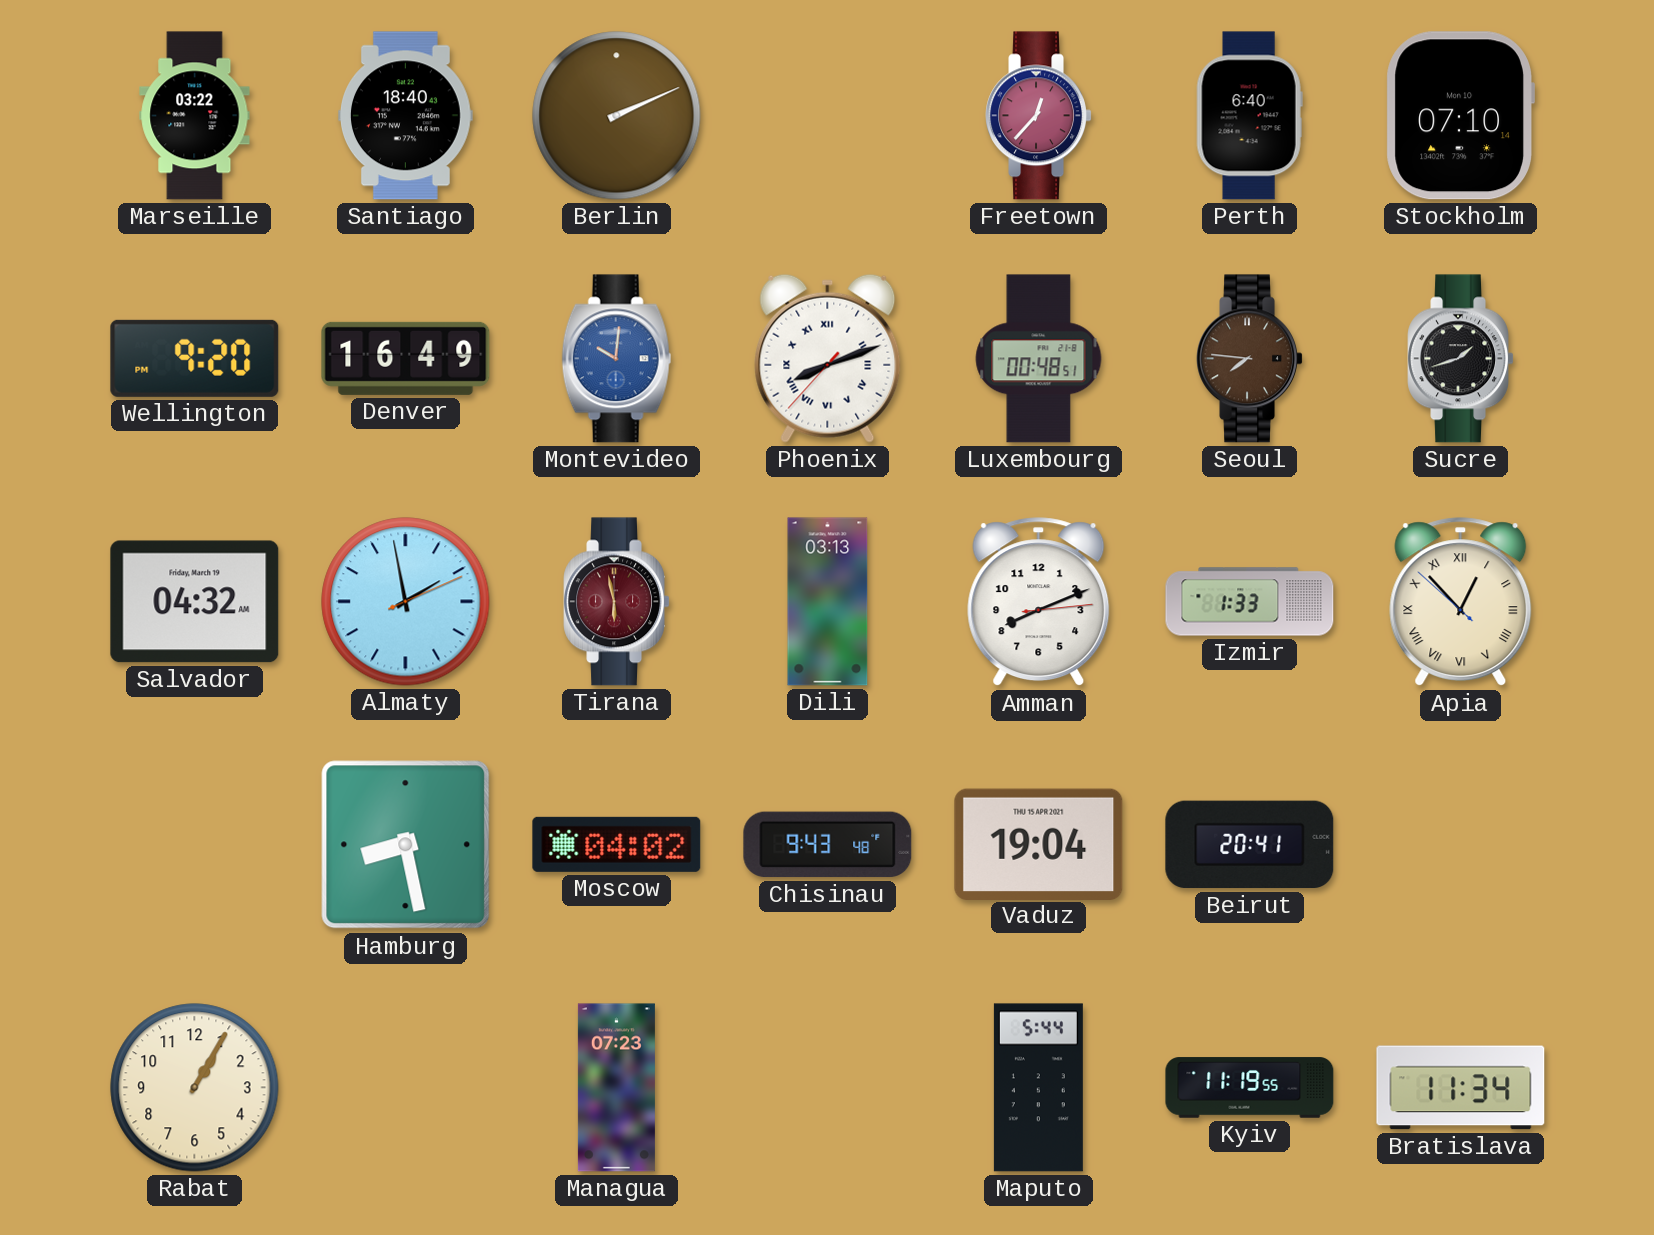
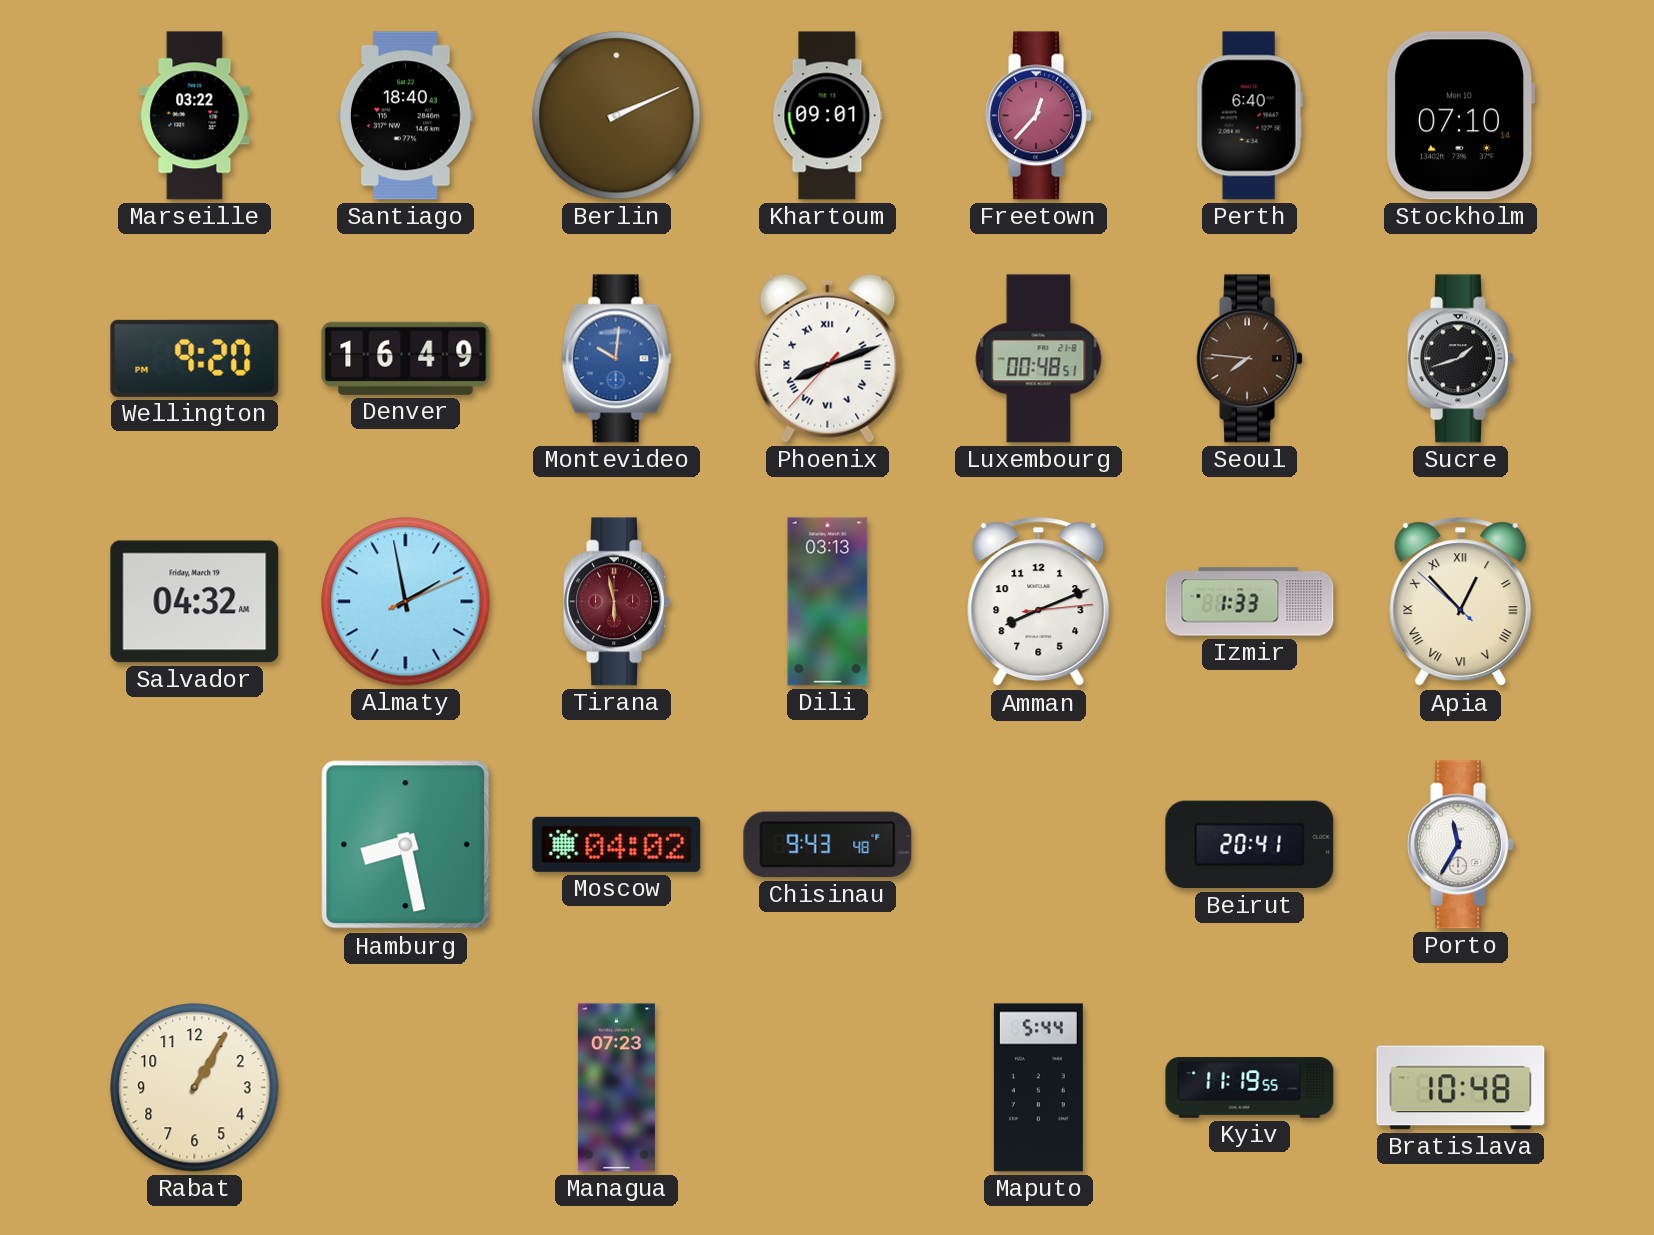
Khartoum: none -> 09:01 (828, 116)
Vaduz: 19:04 -> none (1039, 844)
Porto: none -> 11:35 (1460, 845)
Bratislava: 11:34 -> 10:48 (1461, 1088)
